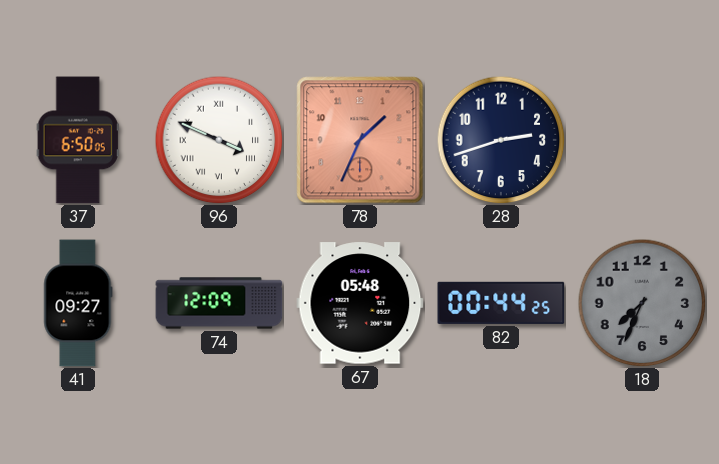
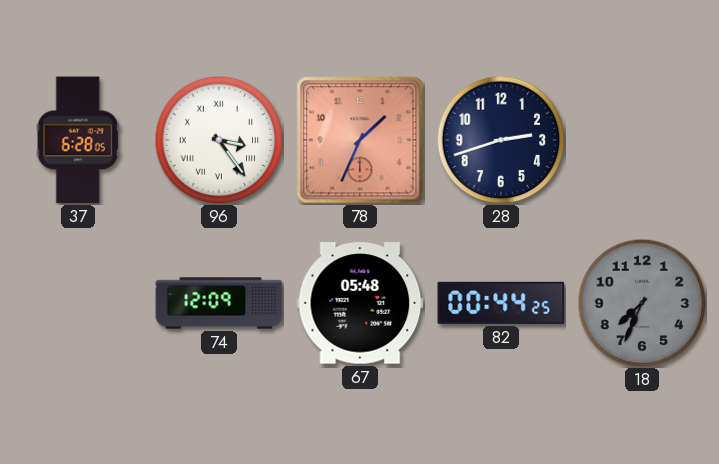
37: 6:50 -> 6:28 (78, 140)
96: 3:49 -> 3:24 (219, 140)
41: 09:27 -> none (78, 303)
